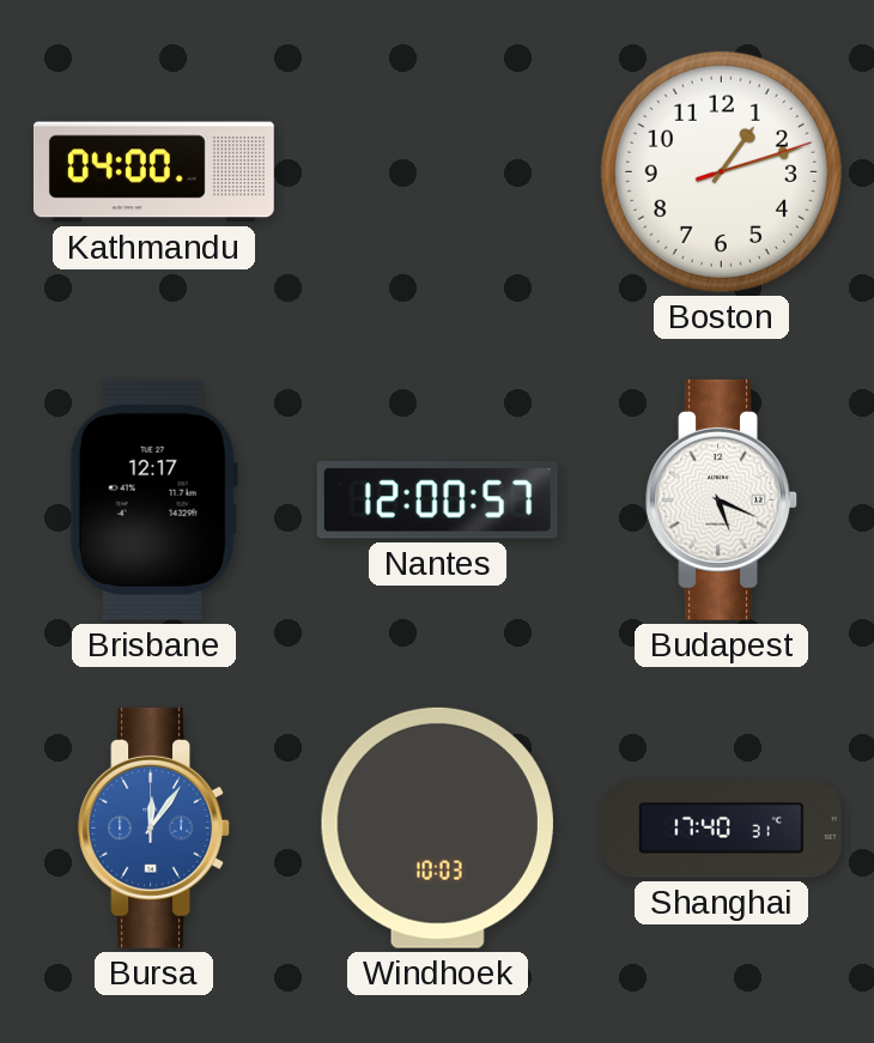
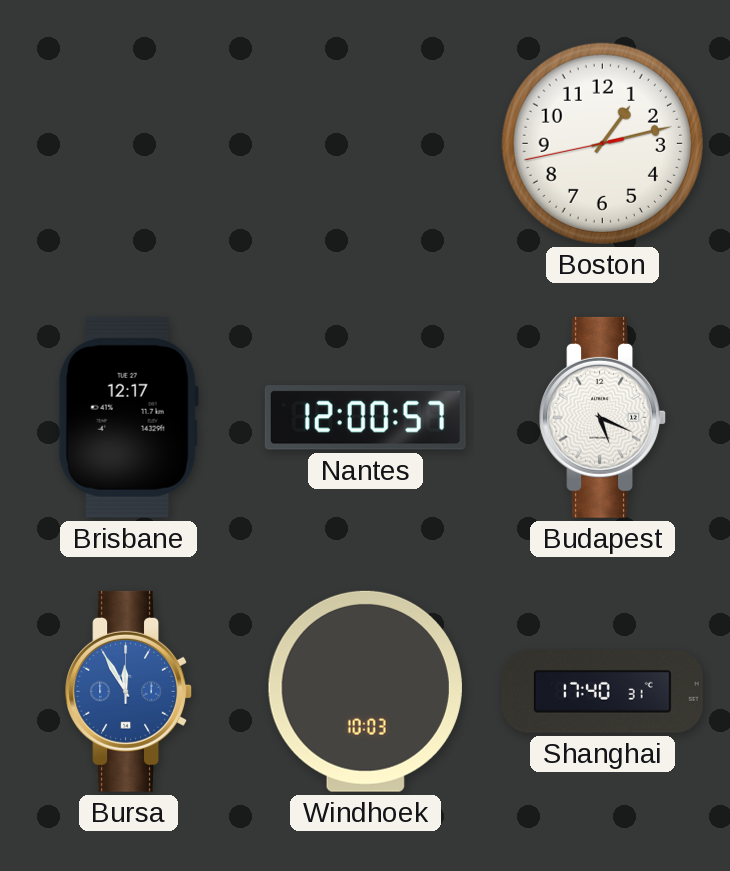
Kathmandu: 04:00 -> none (153, 172)
Boston: 1:12:12 -> 1:12:43 (602, 143)
Bursa: 12:06 -> 11:55 (128, 691)
